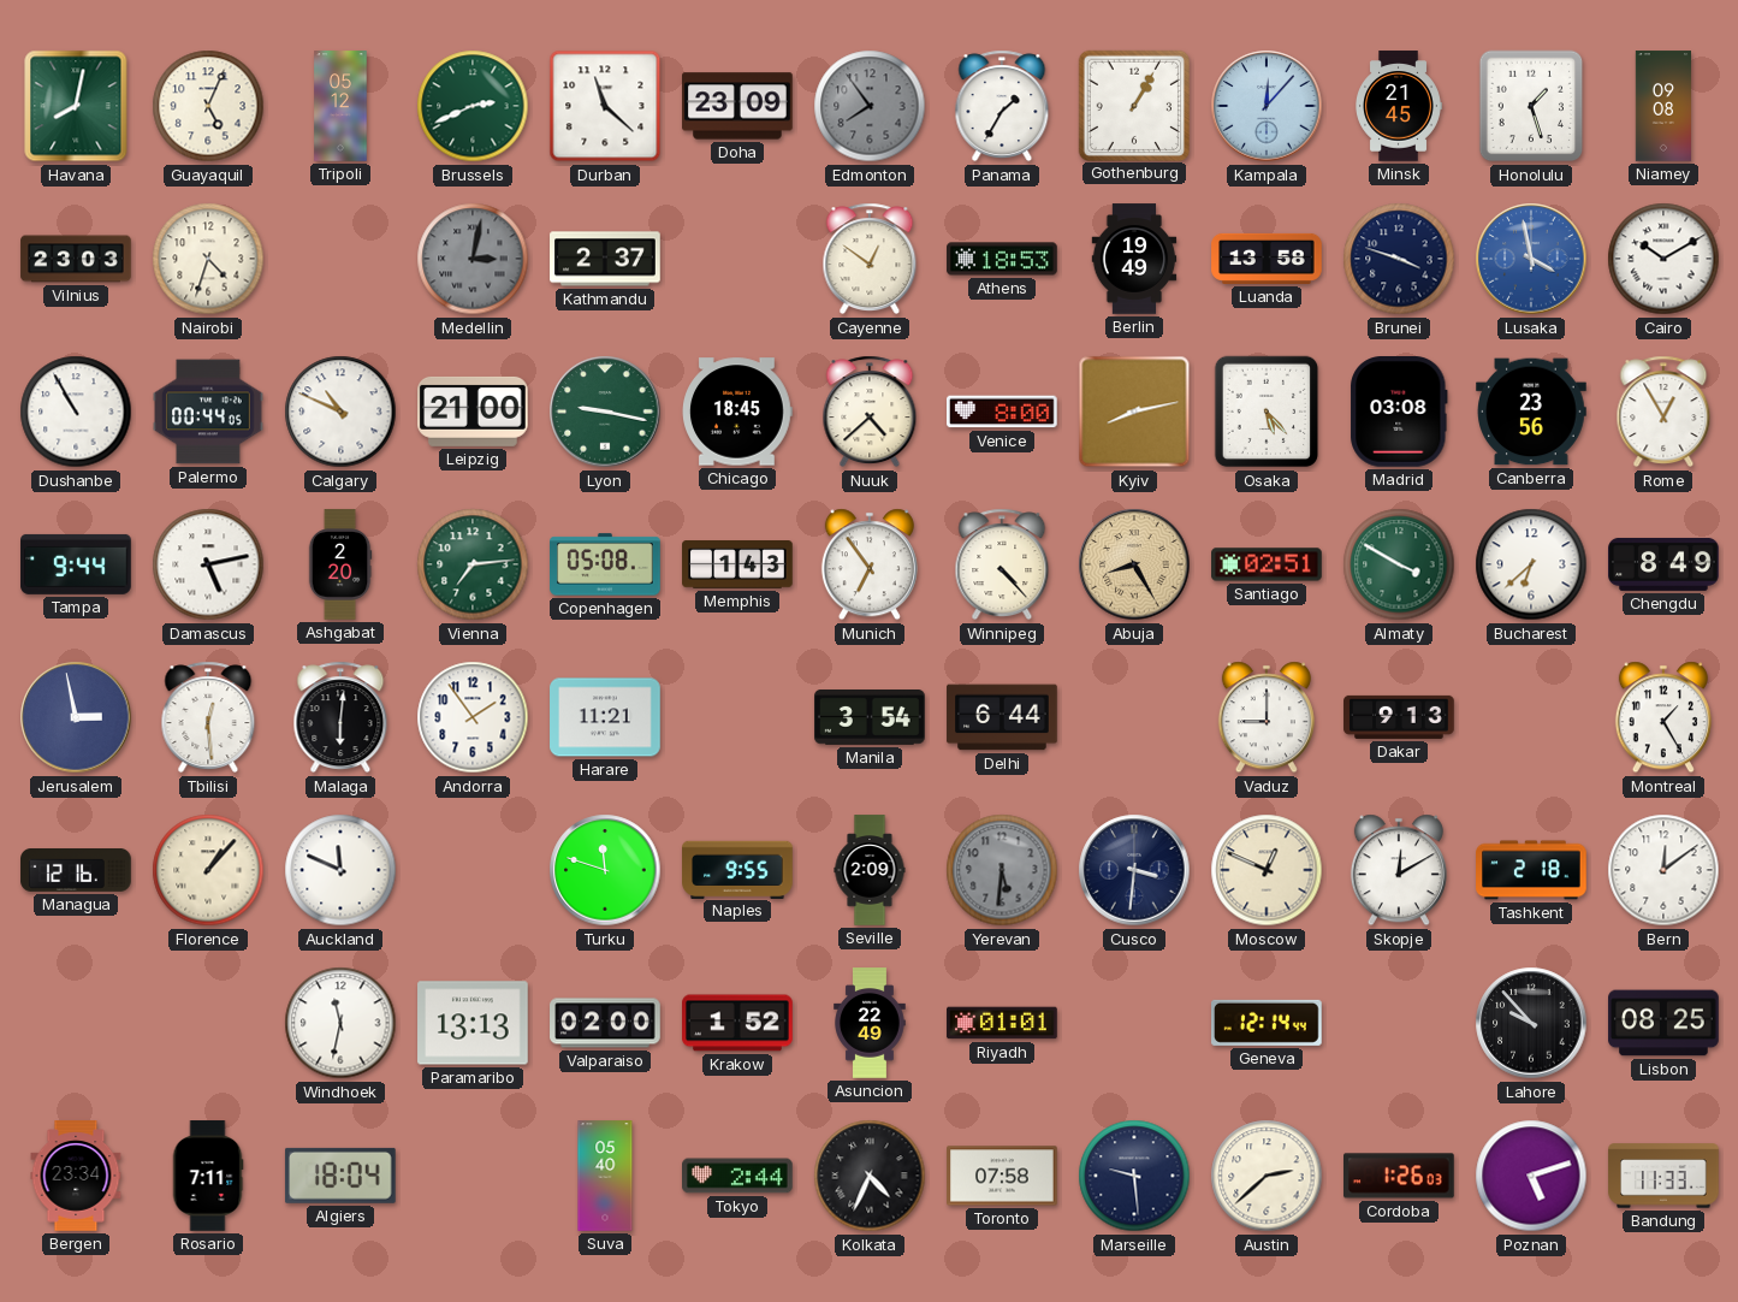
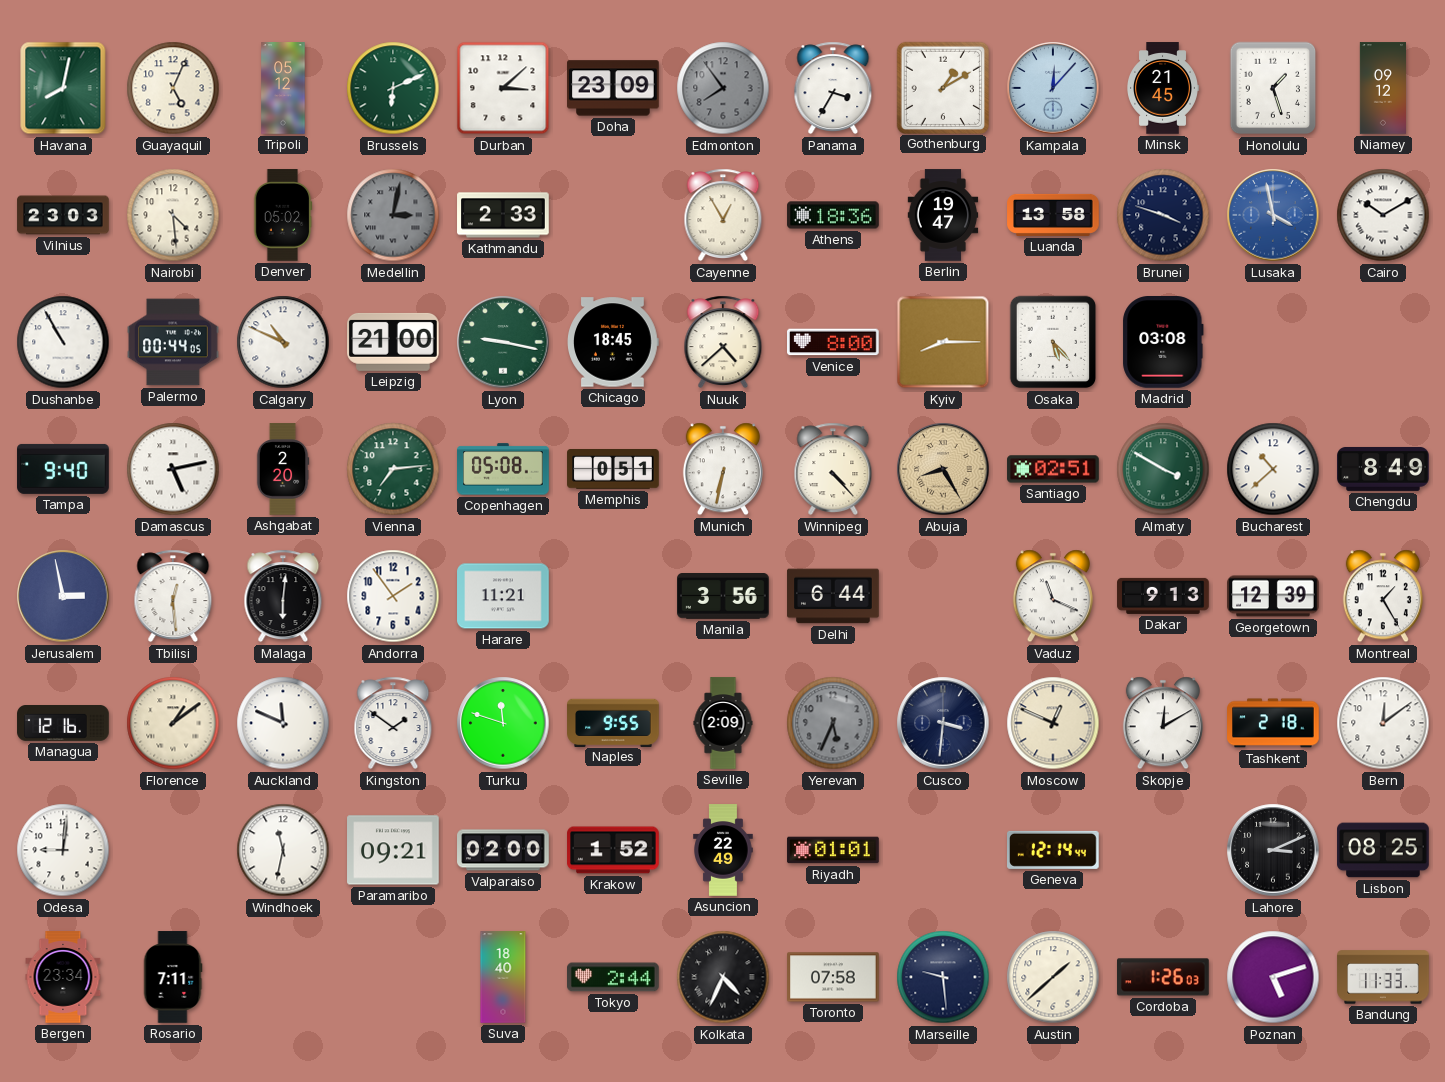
Brussels: 2:41 -> 6:11 (393, 88)
Durban: 11:22 -> 3:08 (503, 88)
Panama: 1:35 -> 3:35 (833, 88)
Gothenburg: 1:05 -> 1:10 (942, 87)
Niamey: 09:08 -> 09:12 (1383, 88)
Nairobi: 4:33 -> 4:29 (173, 215)
Denver: none -> 05:02 (283, 215)
Kathmandu: 2:37 -> 2:33 (503, 215)
Cayenne: 12:51 -> 12:55 (723, 215)
Athens: 18:53 -> 18:36 (833, 215)
Berlin: 19:49 -> 19:47 (943, 215)
Kyiv: 8:13 -> 8:15 (943, 342)
Canberra: 23:56 -> none (1531, 412)
Rome: 12:55 -> none (1663, 412)
Tampa: 9:44 -> 9:40 (63, 469)
Memphis: 1:43 -> 0:51 (613, 469)
Munich: 6:54 -> 6:32 (723, 469)
Bucharest: 6:38 -> 10:38 (1273, 469)
Manila: 3:54 -> 3:56 (723, 597)
Vaduz: 9:00 -> 11:19 (1053, 596)
Georgetown: none -> 12:39 (1273, 596)
Florence: 1:07 -> 1:09 (173, 723)
Kingston: none -> 1:51 (393, 723)
Yerevan: 5:31 -> 5:34 (833, 723)
Odesa: none -> 9:01 (63, 850)
Paramaribo: 13:13 -> 09:21 (393, 850)
Lahore: 9:53 -> 3:11 (1273, 850)
Algiers: 18:04 -> none (340, 1176)
Suva: 05:40 -> 18:40 (503, 977)
Austin: 2:38 -> 1:38 (1053, 977)
